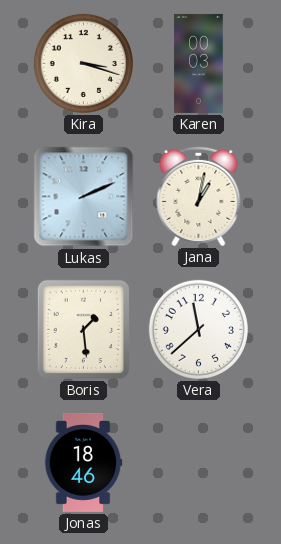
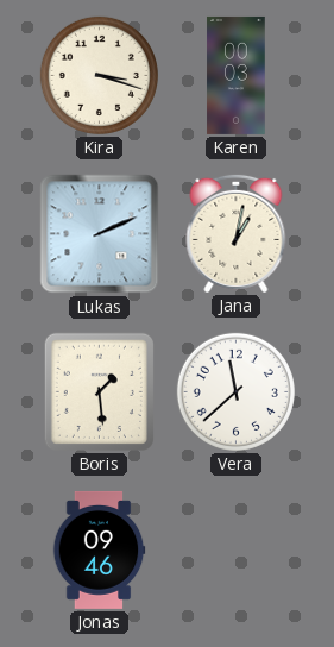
Jonas: 18:46 -> 09:46 (99, 549)
